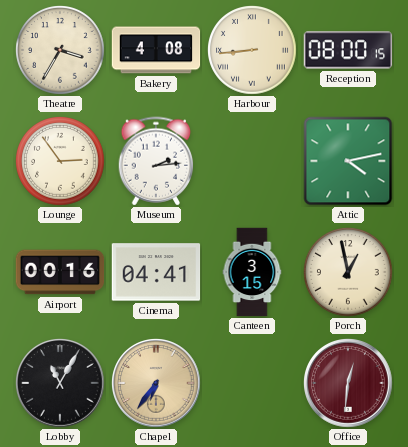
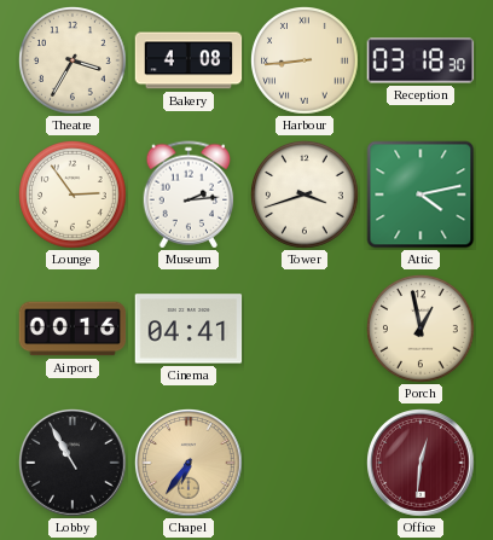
Reception: 08:00 -> 03:18 (420, 60)
Tower: none -> 3:42 (306, 196)
Canteen: 3:15 -> none (252, 272)
Lobby: 11:05 -> 10:55 (74, 464)
